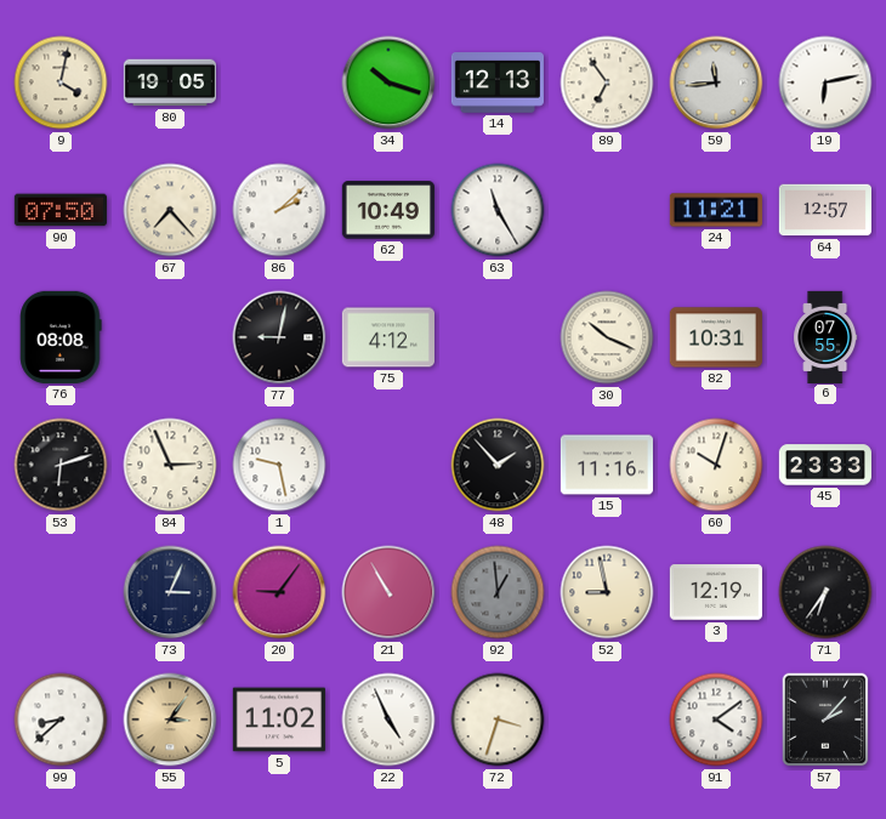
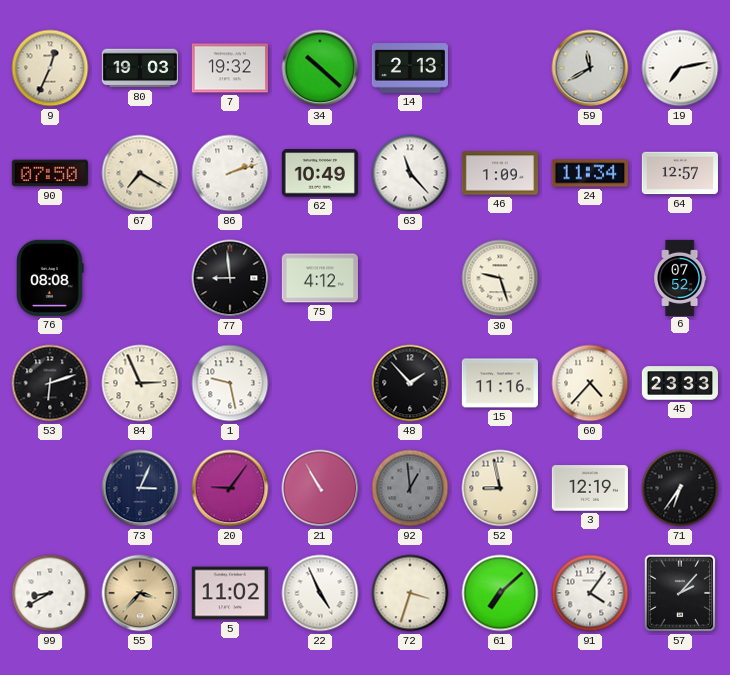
9: 4:02 -> 12:34 (50, 68)
80: 19:05 -> 19:03 (140, 68)
7: none -> 19:32 (230, 68)
34: 10:18 -> 10:22 (320, 68)
14: 12:13 -> 2:13 (410, 68)
89: 6:54 -> none (607, 83)
59: 11:44 -> 11:40 (590, 68)
19: 6:13 -> 7:13 (680, 68)
67: 7:23 -> 7:20 (140, 173)
86: 2:08 -> 2:12 (230, 173)
63: 11:25 -> 11:23 (410, 173)
46: none -> 1:09 (500, 173)
24: 11:21 -> 11:34 (590, 173)
77: 9:02 -> 8:59 (230, 278)
30: 10:19 -> 9:27 (500, 278)
82: 10:31 -> none (716, 337)
6: 07:55 -> 07:52 (680, 277)
60: 10:03 -> 4:37 (590, 383)
99: 8:38 -> 8:40 (50, 593)
55: 3:06 -> 3:37 (140, 593)
61: none -> 7:08 (500, 593)
91: 4:09 -> 4:06 (590, 593)
